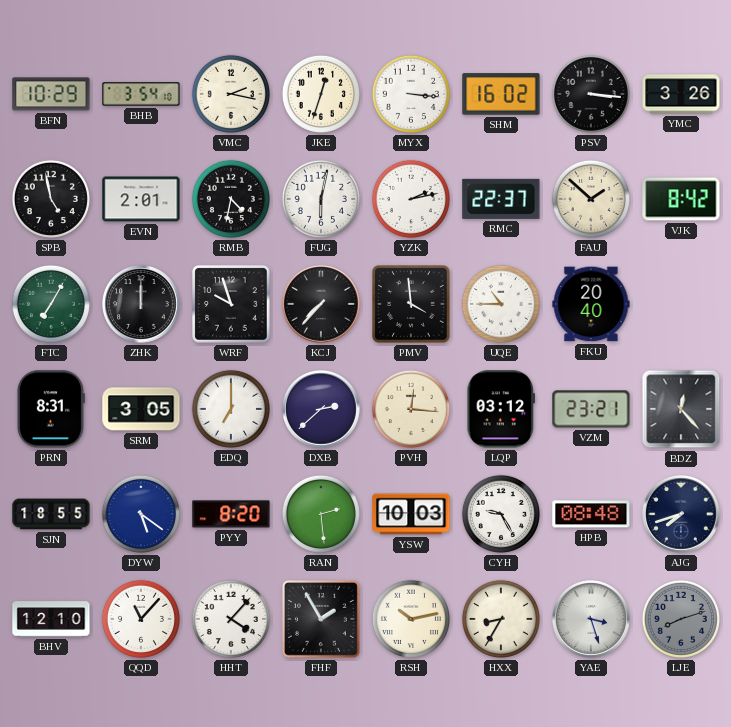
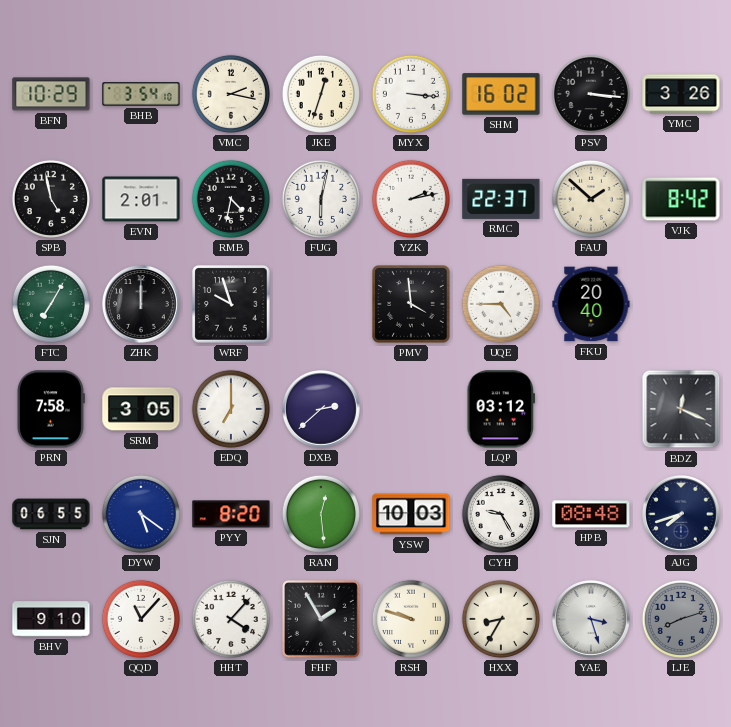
KCJ: 7:37 -> none (322, 305)
UQE: 10:45 -> 4:45 (501, 304)
PRN: 8:31 -> 7:58 (50, 409)
PVH: 12:16 -> none (411, 409)
VZM: 23:21 -> none (591, 409)
BDZ: 12:23 -> 12:19 (681, 409)
SJN: 18:55 -> 06:55 (51, 514)
RAN: 2:29 -> 12:29 (321, 514)
BHV: 12:10 -> 9:10 (51, 619)
RSH: 10:13 -> 9:48 (411, 619)
